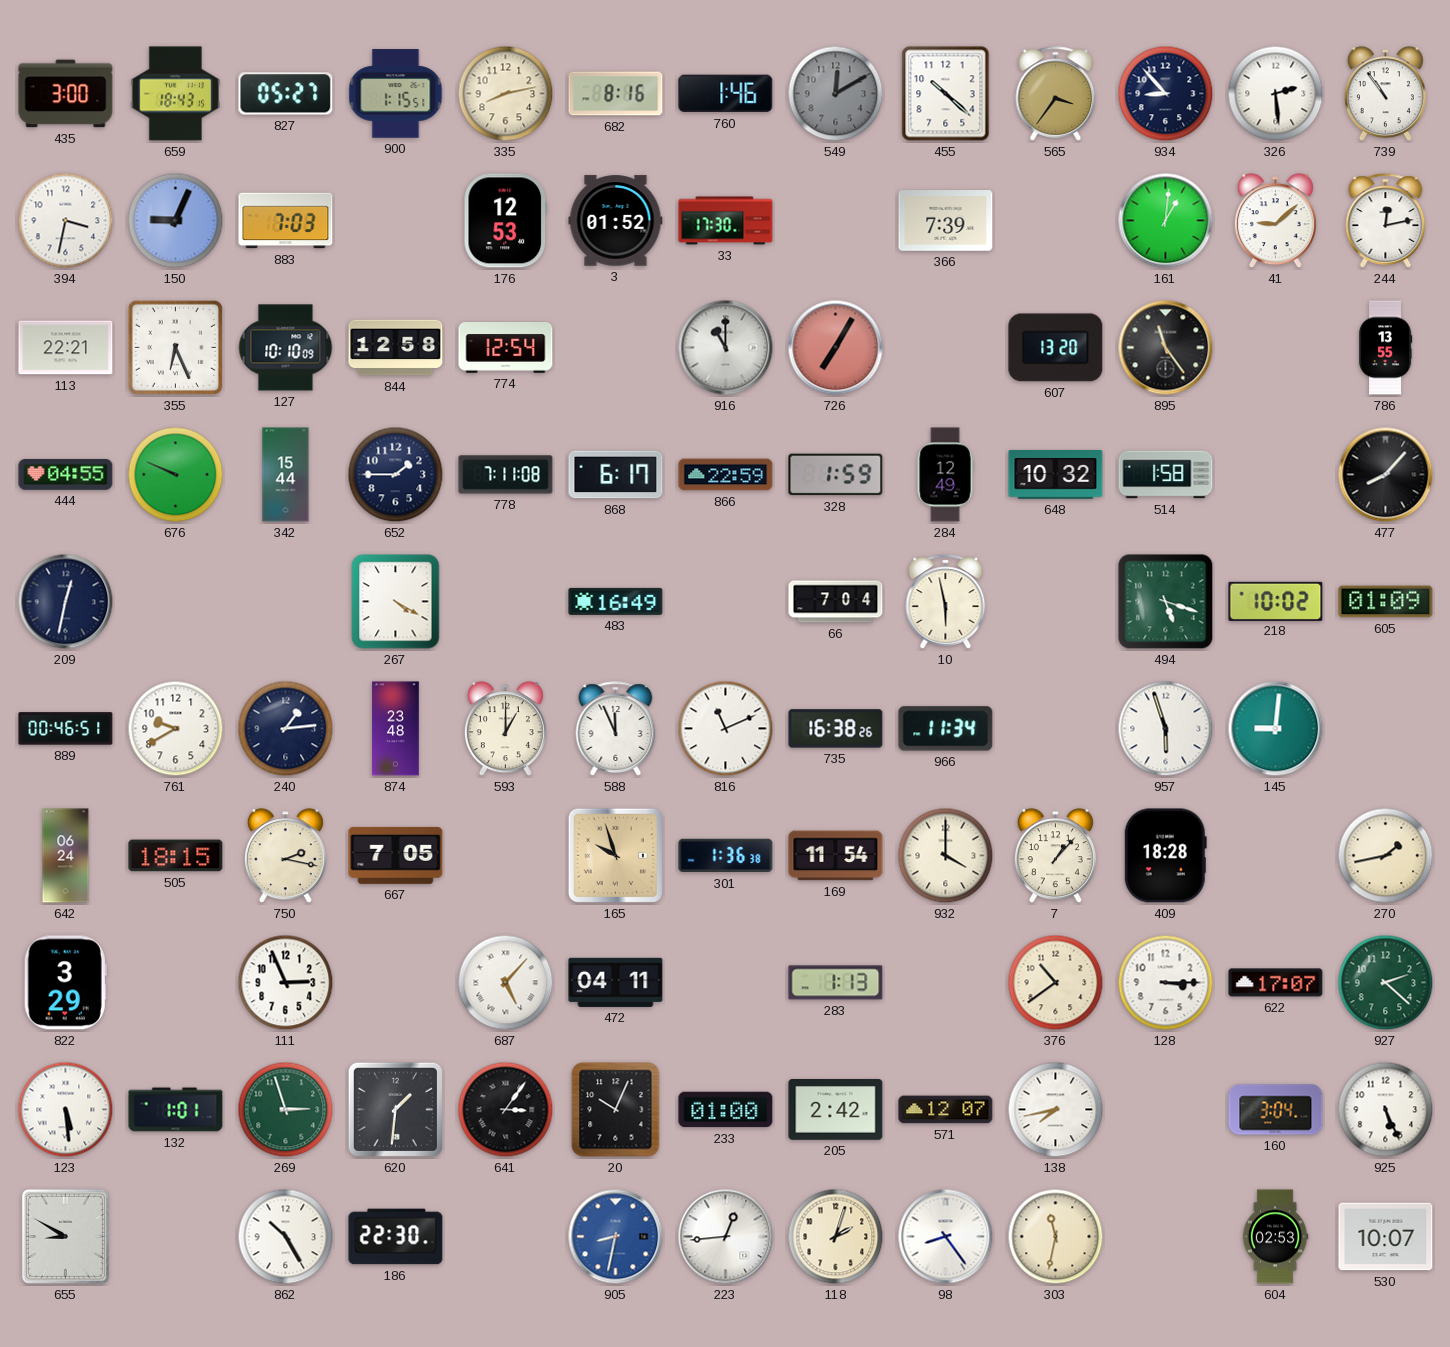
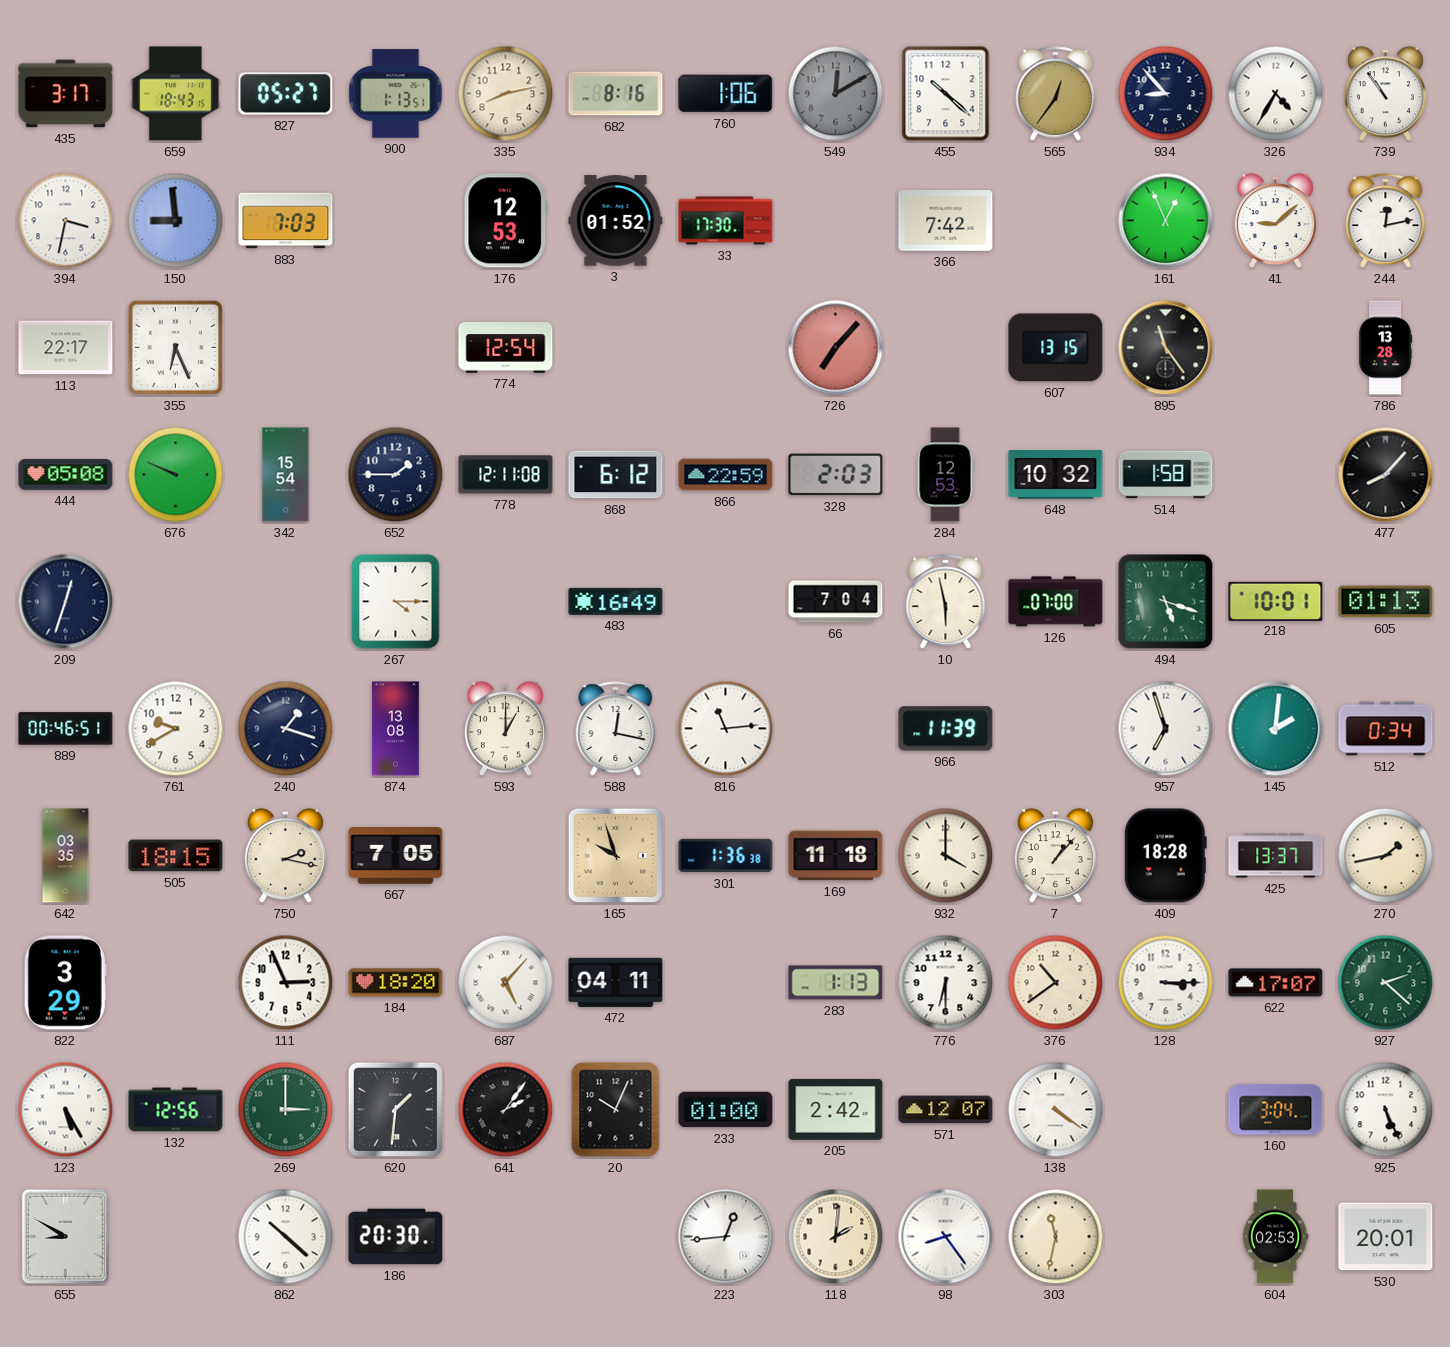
435: 3:00 -> 3:17 (66, 94)
900: 1:15 -> 1:13 (396, 94)
760: 1:46 -> 1:06 (726, 94)
565: 3:36 -> 12:36 (1056, 94)
326: 2:29 -> 4:35 (1276, 94)
150: 9:04 -> 8:59 (176, 221)
366: 7:39 -> 7:42 (946, 221)
161: 1:01 -> 12:56 (1166, 221)
113: 22:21 -> 22:17 (66, 348)
127: 10:10 -> none (286, 348)
844: 12:58 -> none (396, 348)
916: 11:00 -> none (726, 348)
726: 7:05 -> 7:07 (836, 348)
607: 13:20 -> 13:15 (1056, 348)
786: 13:55 -> 13:28 (1385, 348)
444: 04:55 -> 05:08 (66, 474)
342: 15:44 -> 15:54 (286, 475)
778: 7:11 -> 12:11 (506, 475)
868: 6:17 -> 6:12 (616, 475)
328: 1:59 -> 2:03 (836, 475)
284: 12:49 -> 12:53 (945, 475)
209: 12:32 -> 12:33 (66, 602)
267: 4:20 -> 4:15 (396, 602)
126: none -> 07:00 (1056, 602)
218: 10:02 -> 10:01 (1276, 601)
605: 01:09 -> 01:13 (1386, 602)
240: 1:14 -> 1:18 (286, 729)
874: 23:48 -> 13:08 (396, 729)
588: 11:56 -> 12:17 (616, 729)
816: 11:11 -> 11:14 (726, 729)
735: 16:38 -> none (836, 729)
966: 11:34 -> 11:39 (946, 729)
957: 5:57 -> 6:57 (1166, 729)
145: 9:01 -> 2:01 (1276, 729)
512: none -> 0:34 (1386, 729)
642: 06:24 -> 03:35 (66, 856)
169: 11:54 -> 11:18 (836, 856)
425: none -> 13:37 (1276, 856)
184: none -> 18:20 (396, 983)
776: none -> 6:30 (946, 983)
123: 5:29 -> 5:25 (66, 1110)
132: 1:01 -> 12:56 (176, 1110)
269: 2:57 -> 3:00 (286, 1110)
641: 3:06 -> 2:06 (506, 1110)
138: 7:43 -> 4:21 (1056, 1110)
862: 10:25 -> 10:22 (286, 1237)
186: 22:30 -> 20:30 (396, 1237)
905: 8:32 -> none (616, 1237)
118: 2:03 -> 2:01 (836, 1237)
530: 10:07 -> 20:01 (1386, 1237)
